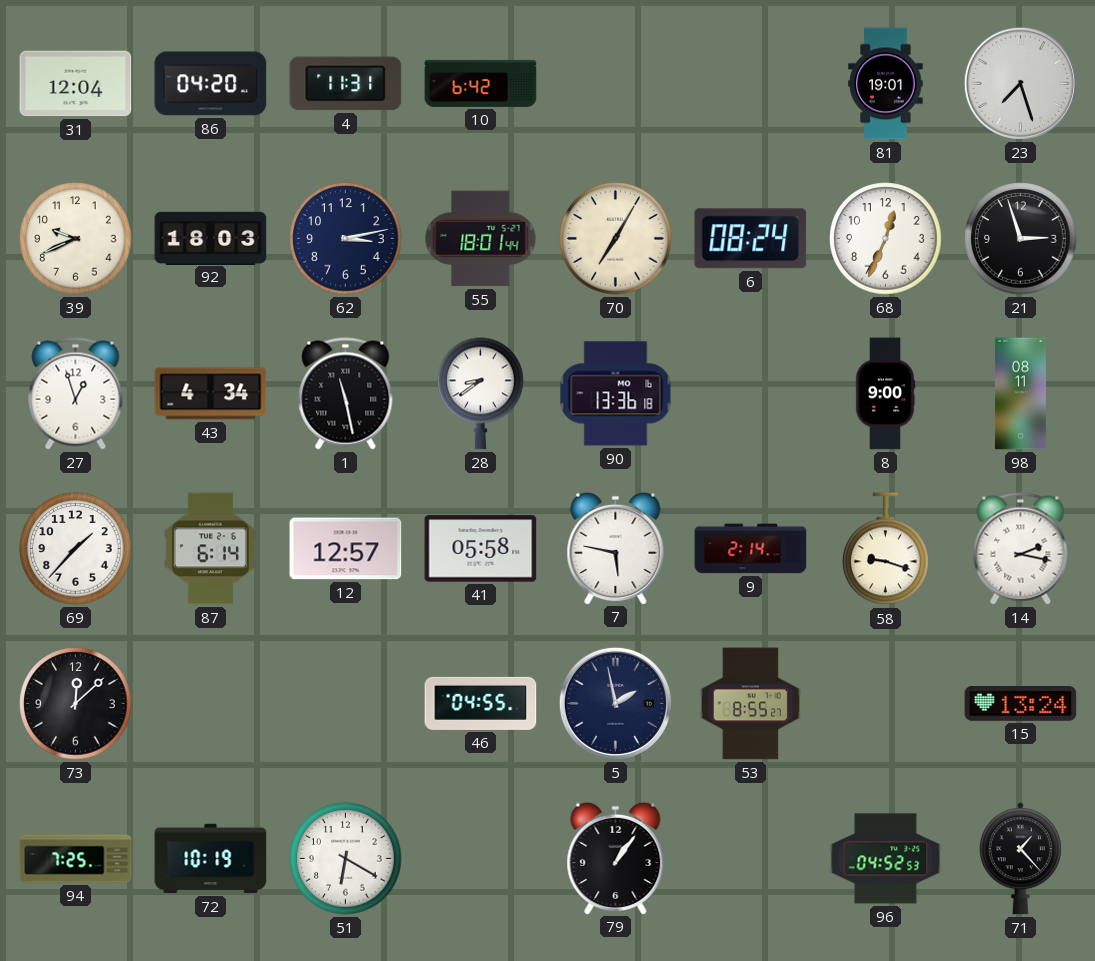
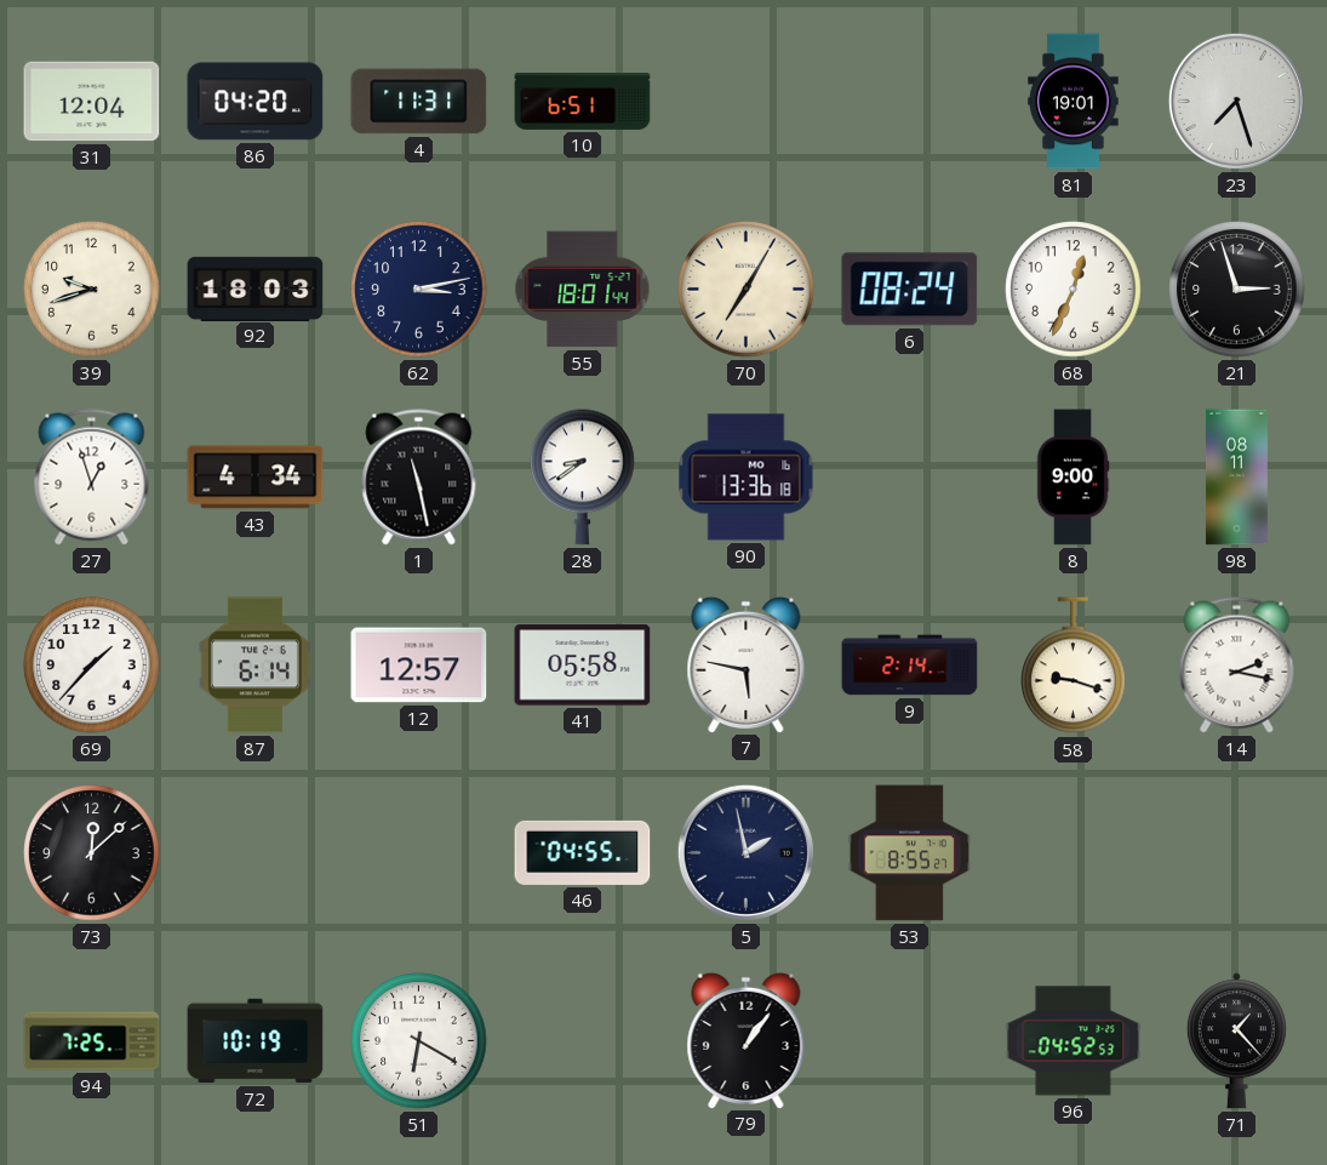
10: 6:42 -> 6:51 (583, 101)
39: 9:41 -> 9:42 (92, 290)
15: 13:24 -> none (1021, 704)
